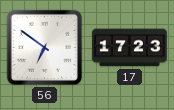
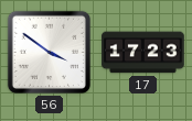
56: 6:51 -> 3:51 (49, 52)
